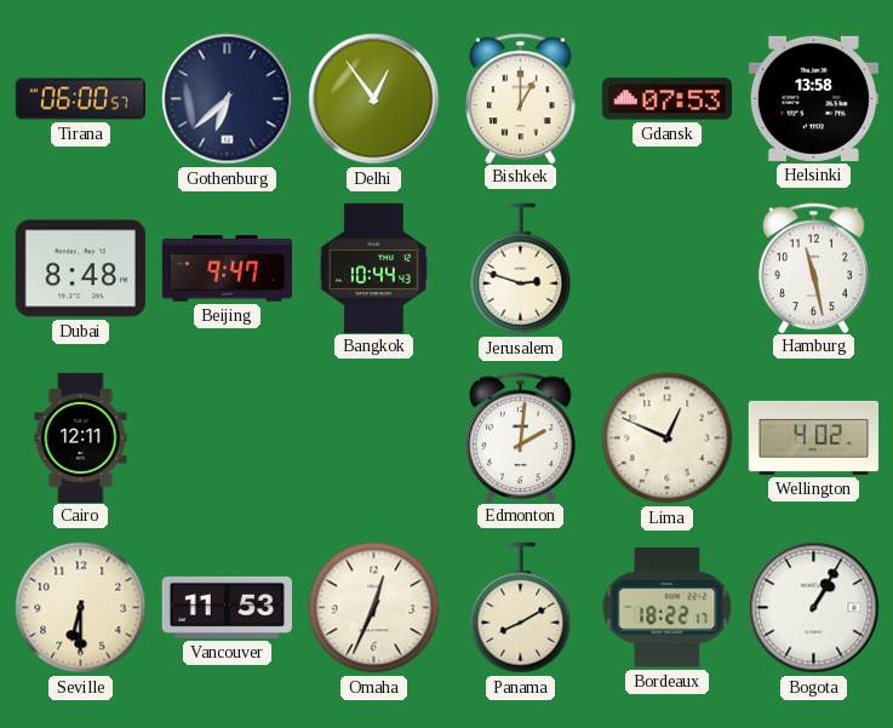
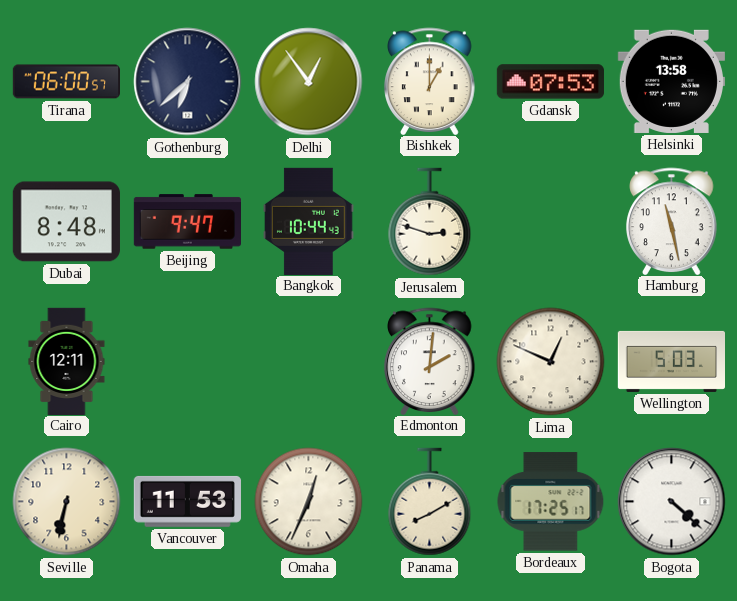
Wellington: 4:02 -> 5:03 (671, 361)
Seville: 6:30 -> 6:32 (67, 502)
Bordeaux: 18:22 -> 17:25 (551, 502)
Bogota: 1:05 -> 4:22 (672, 502)
